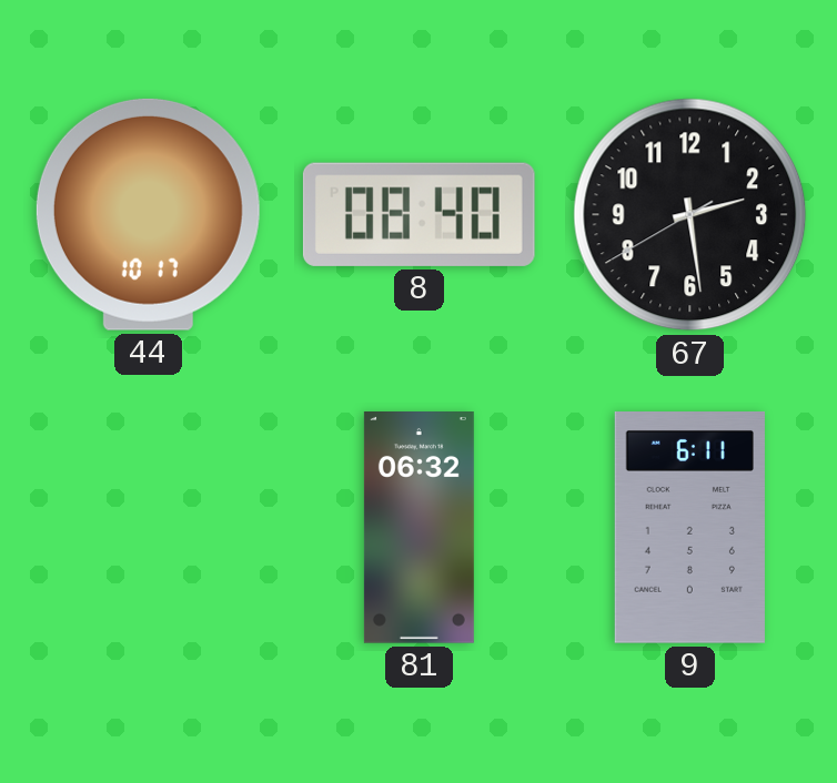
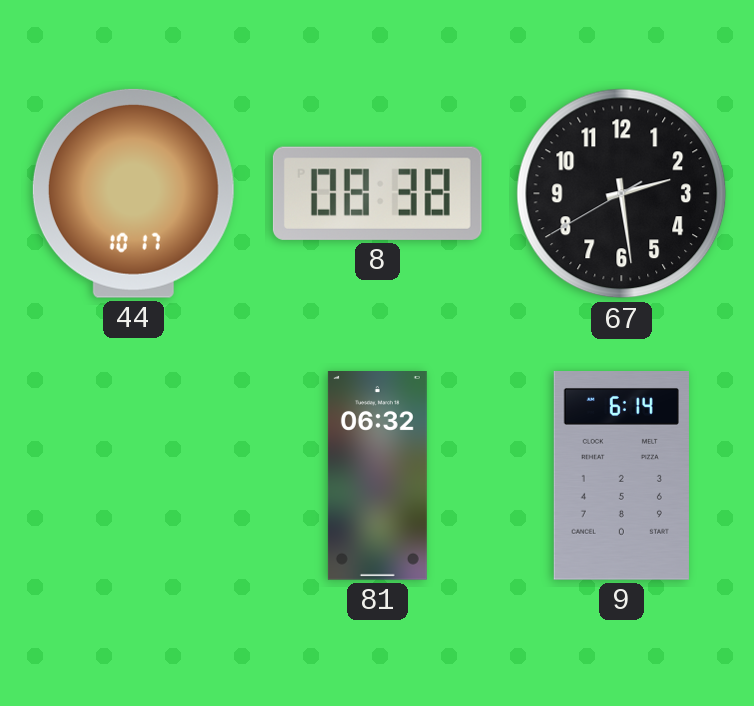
8: 08:40 -> 08:38 (377, 193)
9: 6:11 -> 6:14 (621, 476)
